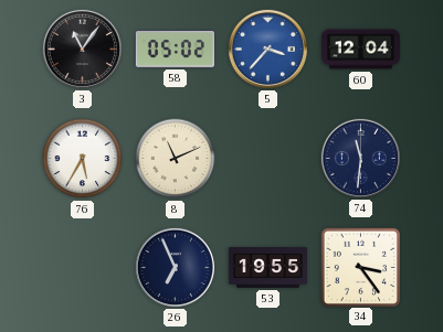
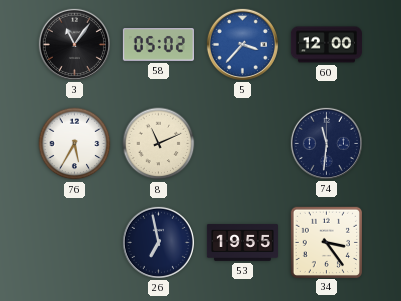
60: 12:04 -> 12:00 (326, 45)
26: 6:56 -> 6:58 (158, 242)
